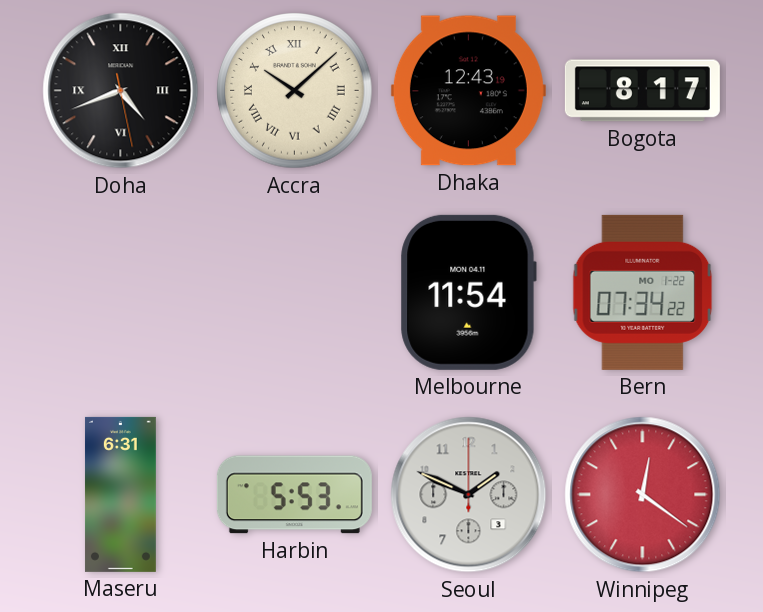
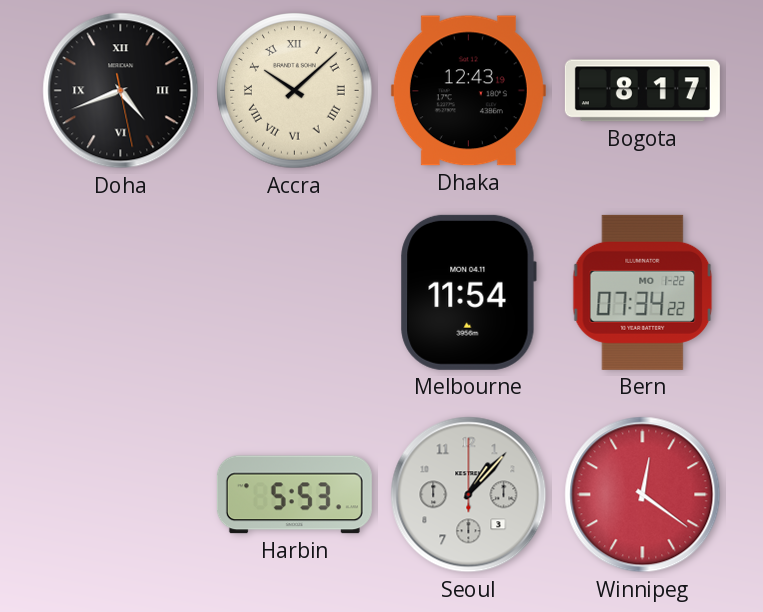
Maseru: 6:31 -> none (120, 494)
Seoul: 1:49 -> 1:07 (469, 495)
